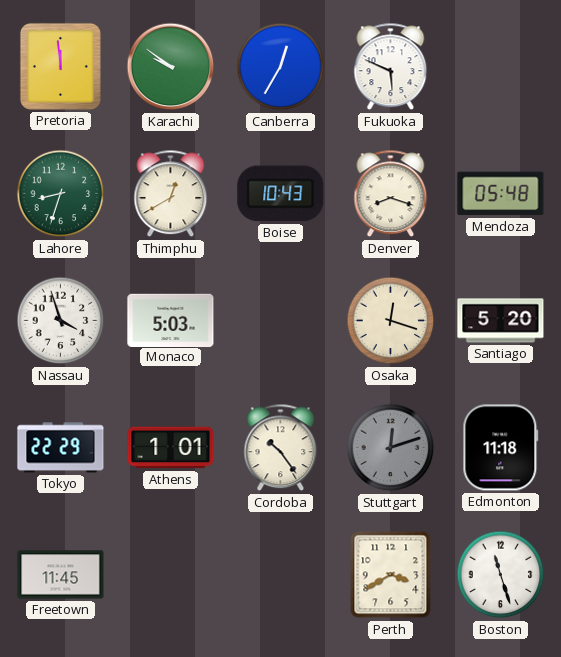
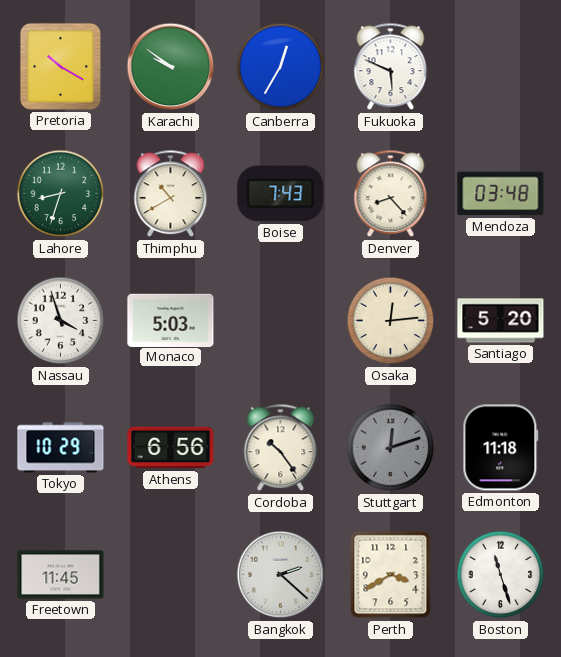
Pretoria: 11:59 -> 10:20 (60, 66)
Thimphu: 12:40 -> 10:40 (171, 194)
Boise: 10:43 -> 7:43 (281, 194)
Denver: 8:18 -> 8:23 (391, 194)
Mendoza: 05:48 -> 03:48 (501, 194)
Osaka: 12:18 -> 12:14 (391, 321)
Tokyo: 22:29 -> 10:29 (61, 448)
Athens: 1:01 -> 6:56 (171, 448)
Bangkok: none -> 2:22 (281, 575)
